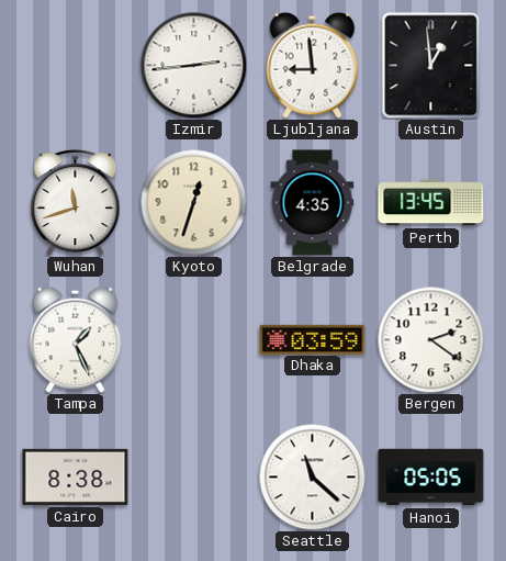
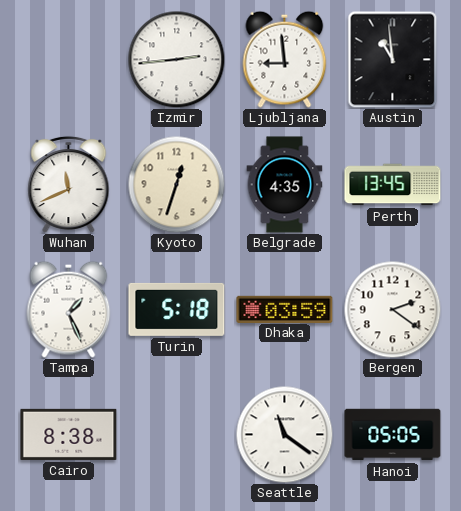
Austin: 12:59 -> 10:59 (393, 59)
Wuhan: 11:42 -> 11:41 (69, 184)
Turin: none -> 5:18 (177, 309)
Seattle: 11:22 -> 11:21 (284, 434)
